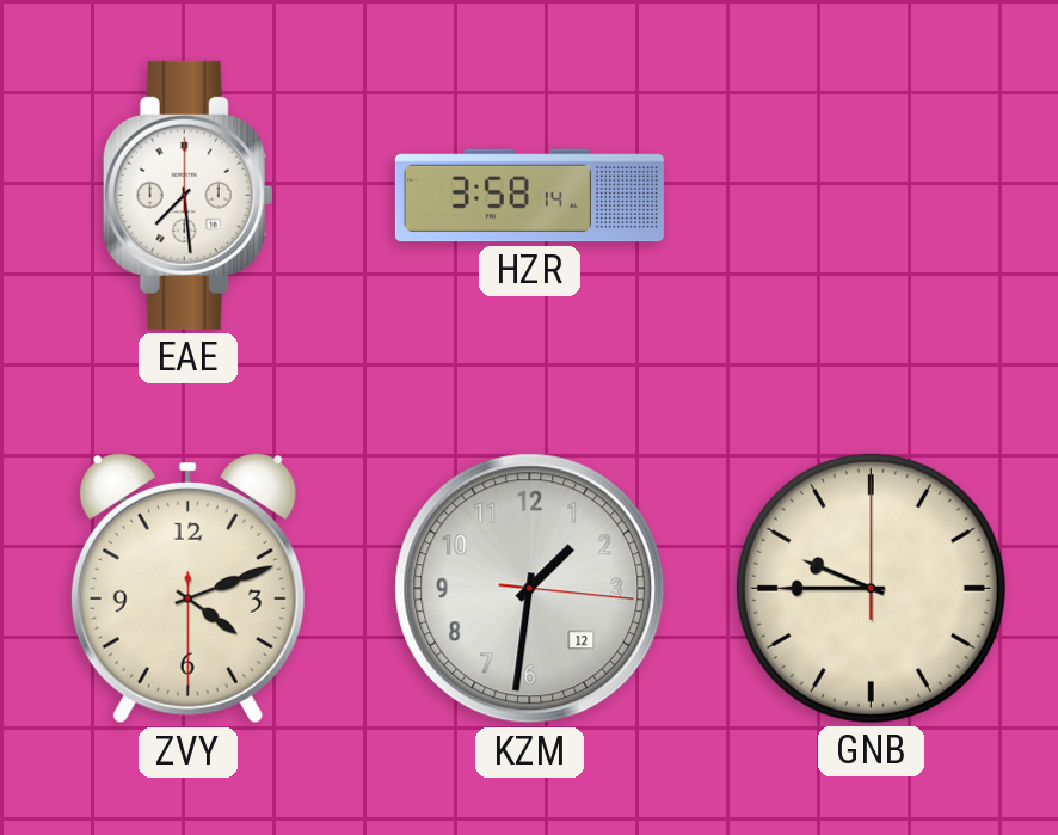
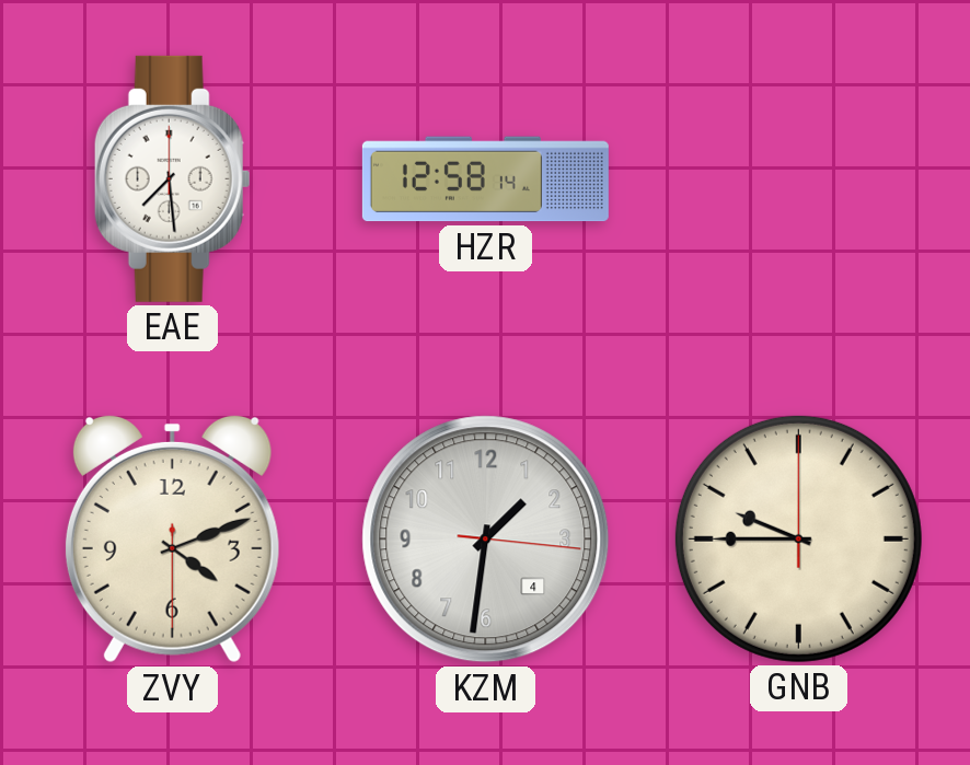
HZR: 3:58 -> 12:58 (485, 179)
KZM date: 12 -> 4 (486, 540)
